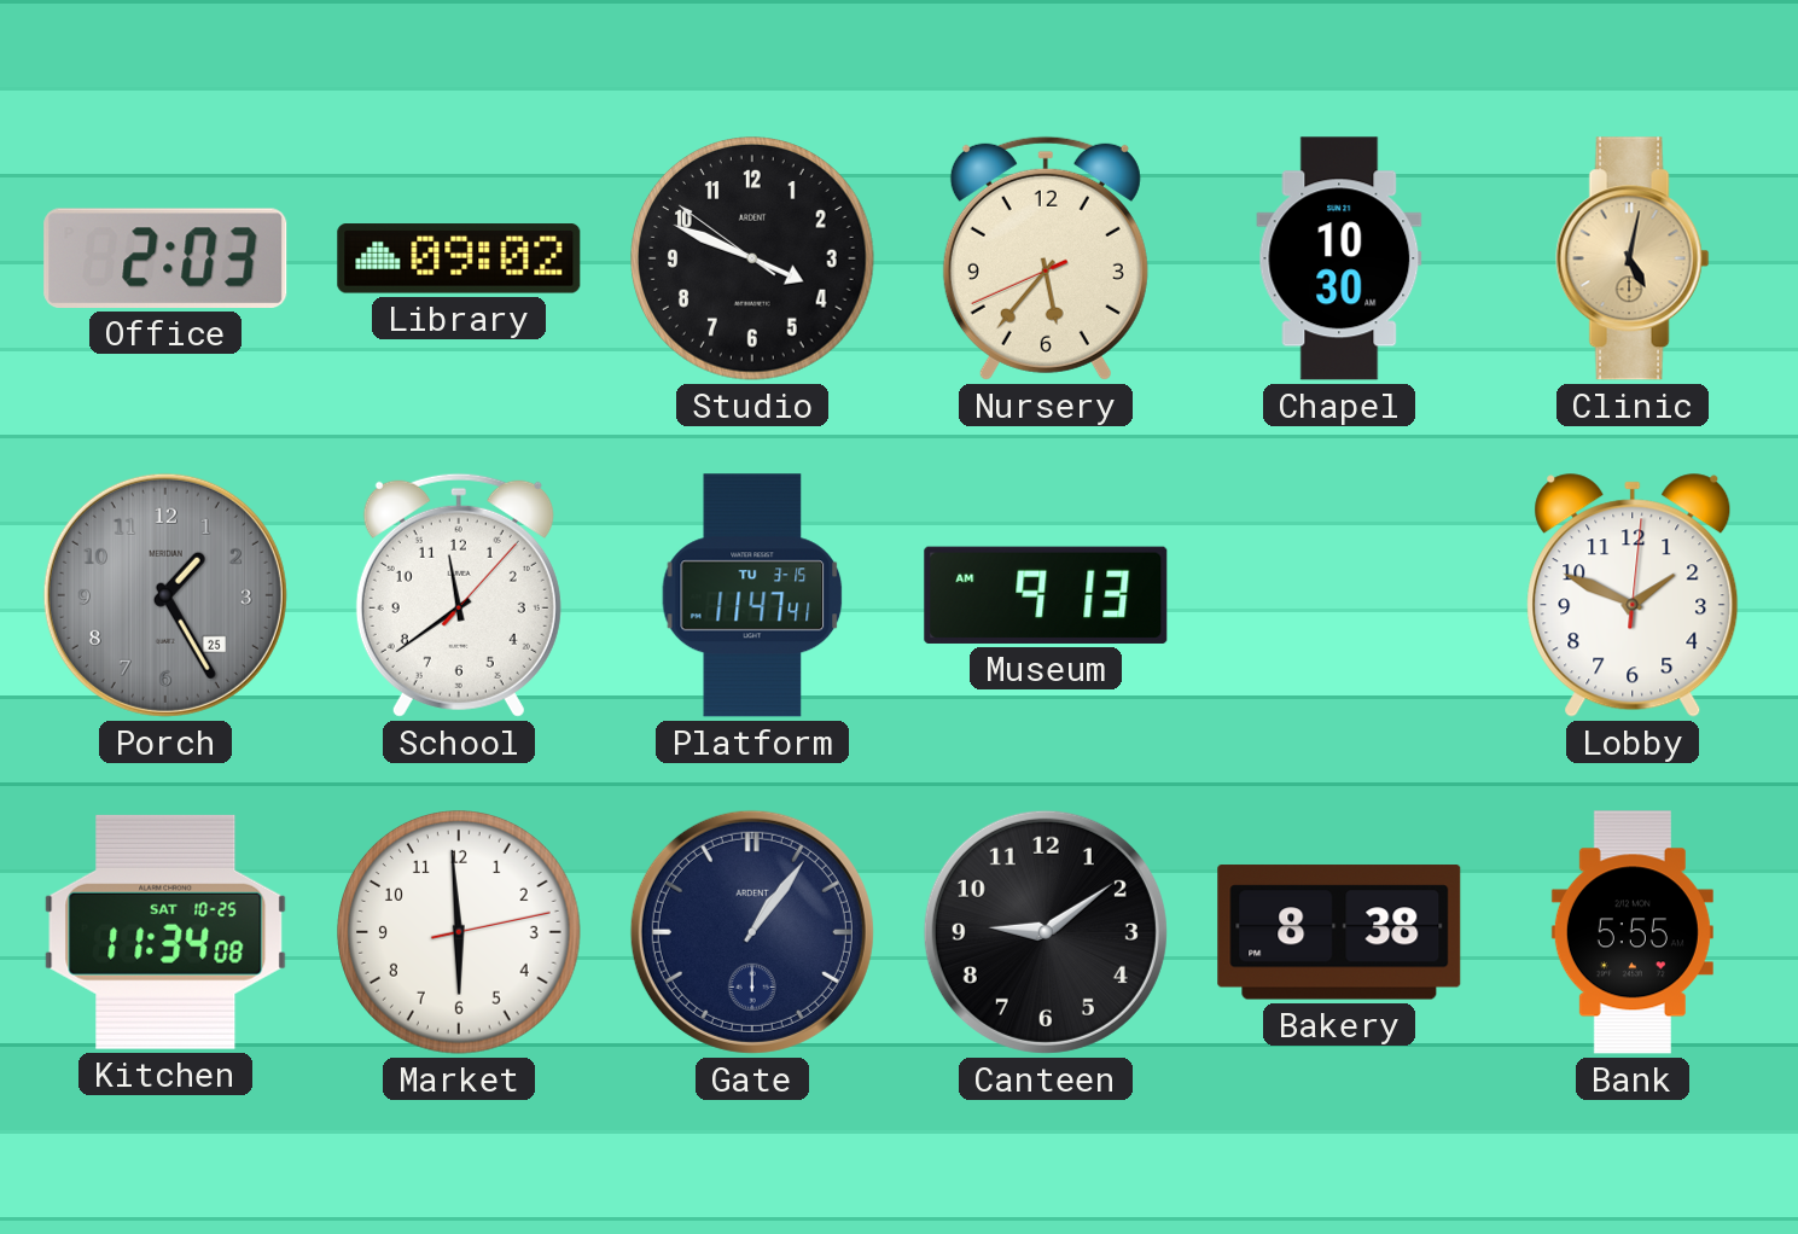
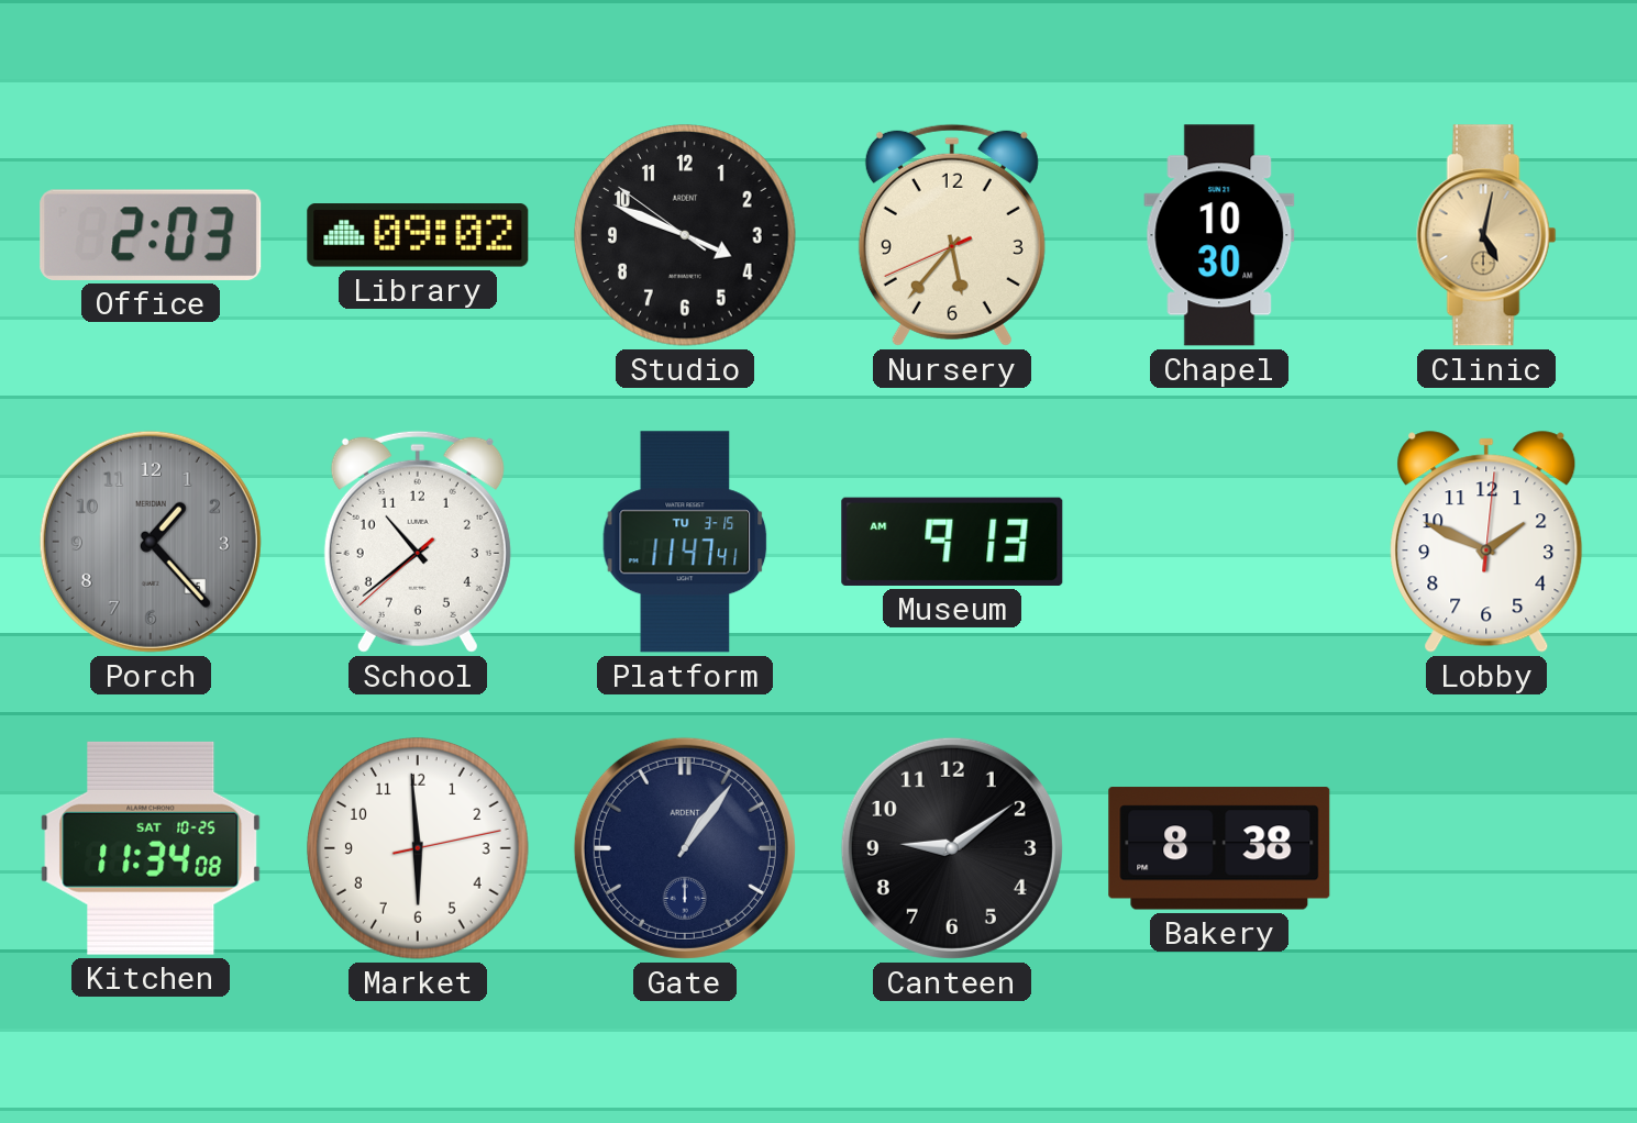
Porch: 1:25 -> 1:23 (151, 542)
School: 11:39 -> 10:38 (418, 542)
Bank: 5:55 -> none (1633, 932)
